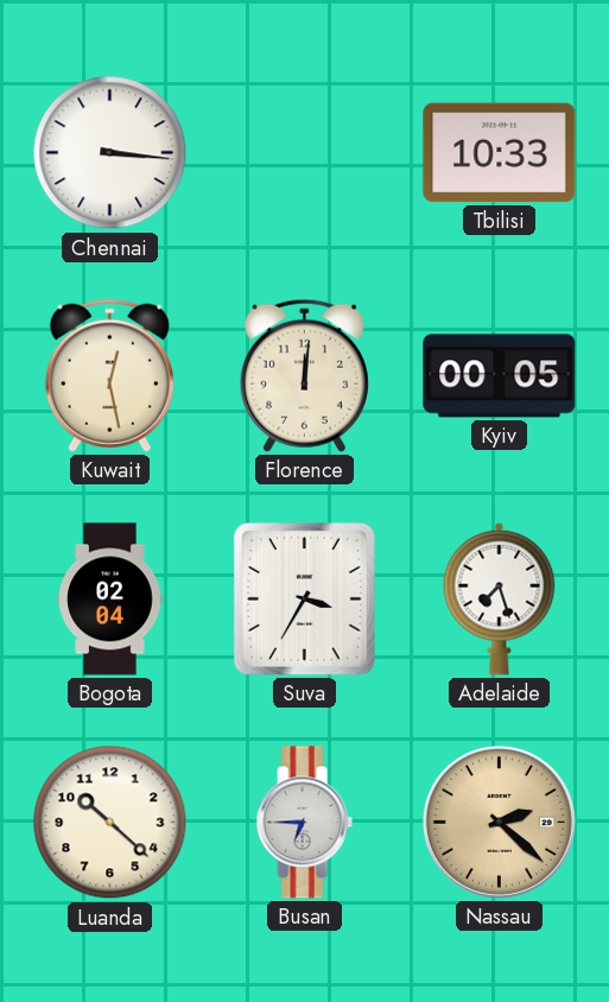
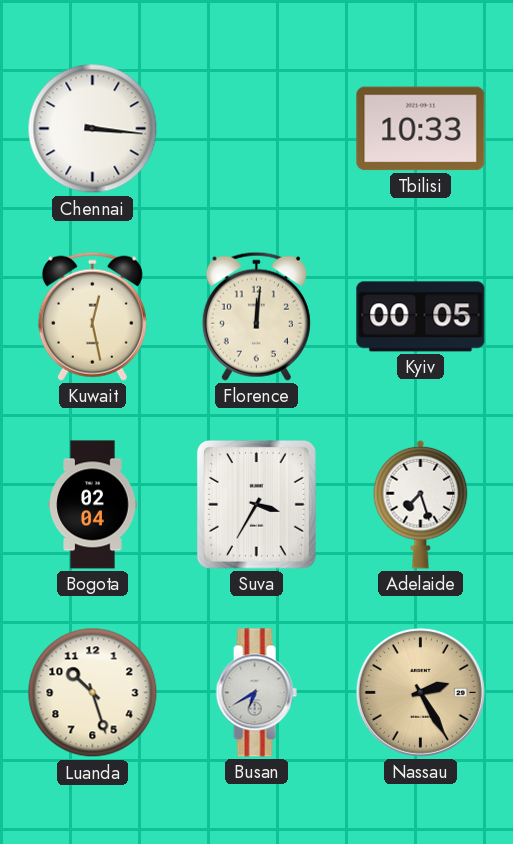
Luanda: 10:22 -> 10:27 (93, 693)
Busan: 6:45 -> 6:40 (256, 693)
Nassau: 2:22 -> 2:25 (420, 692)
